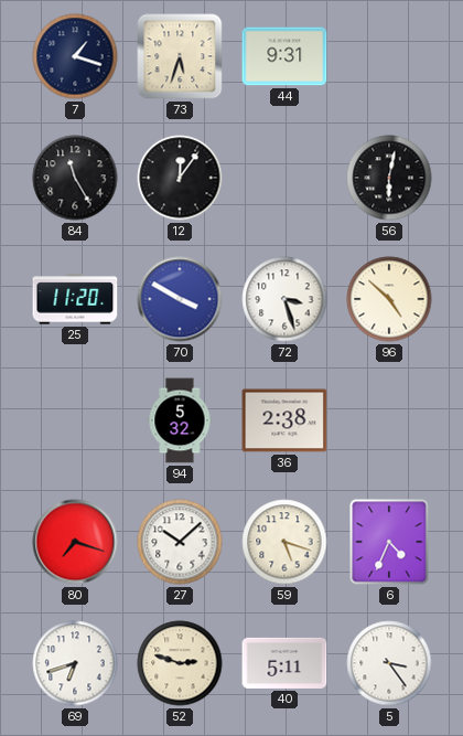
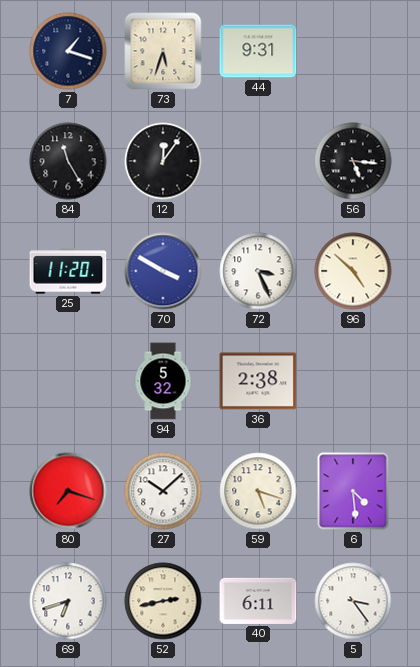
56: 6:02 -> 5:16 (353, 161)
72: 3:27 -> 3:26 (258, 271)
6: 4:34 -> 4:29 (353, 491)
52: 2:48 -> 2:43 (163, 601)
40: 5:11 -> 6:11 (258, 601)
